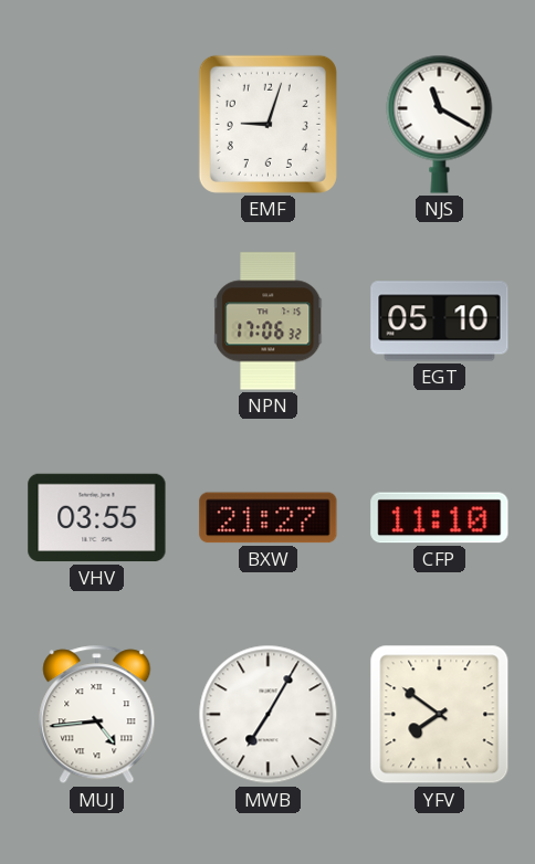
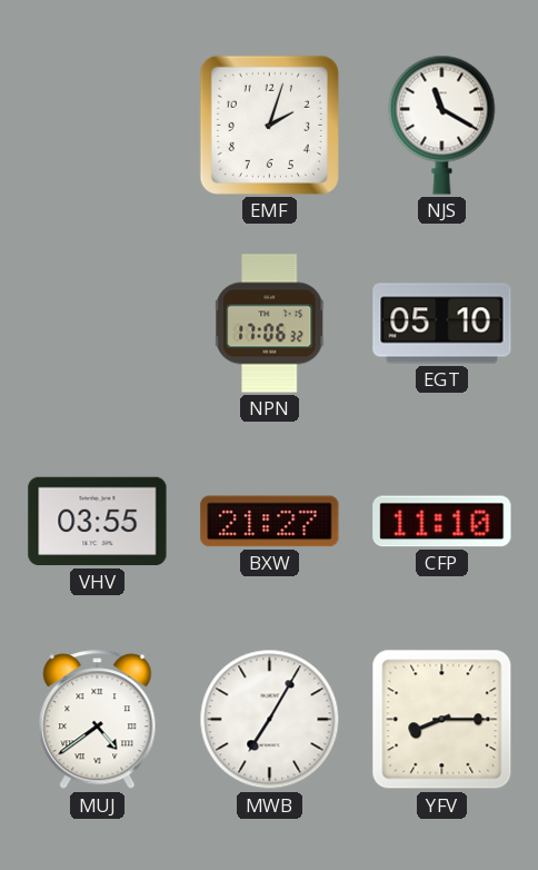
EMF: 9:03 -> 2:03 (269, 125)
MUJ: 4:44 -> 4:39 (98, 720)
YFV: 7:51 -> 8:15 (442, 720)
